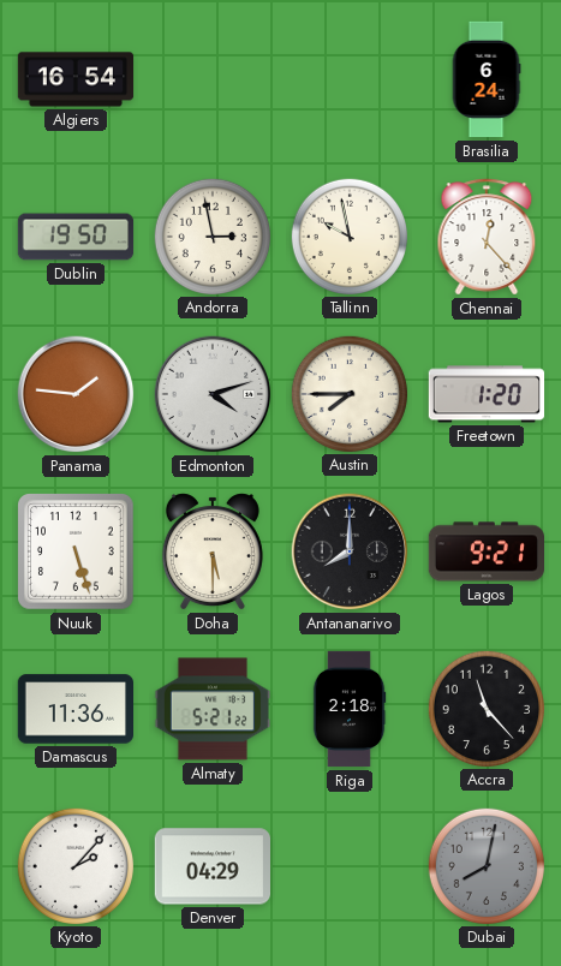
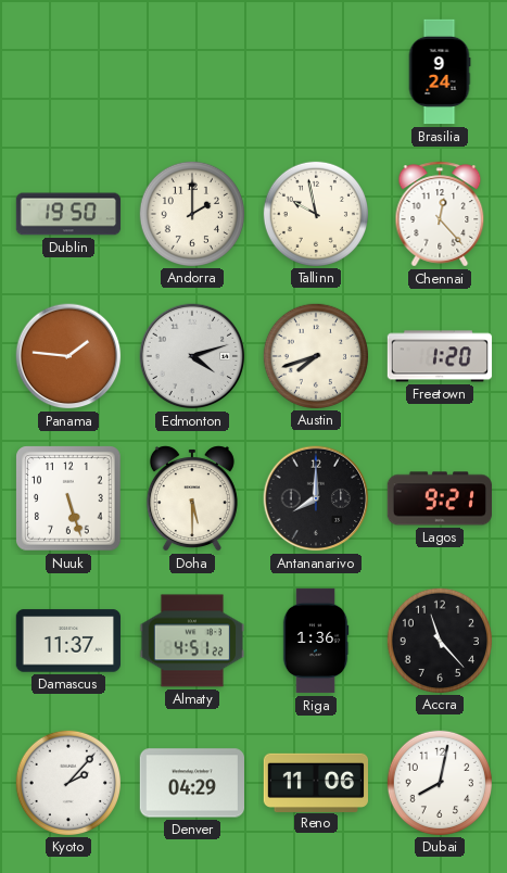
Algiers: 16:54 -> none (76, 79)
Brasilia: 6:24 -> 9:24 (440, 72)
Andorra: 2:58 -> 2:00 (191, 213)
Austin: 7:45 -> 7:42 (315, 355)
Damascus: 11:36 -> 11:37 (67, 641)
Almaty: 5:21 -> 4:51 (191, 641)
Riga: 2:18 -> 1:36 (316, 641)
Reno: none -> 11:06 (316, 782)
Dubai dial: grey -> white (439, 782)
